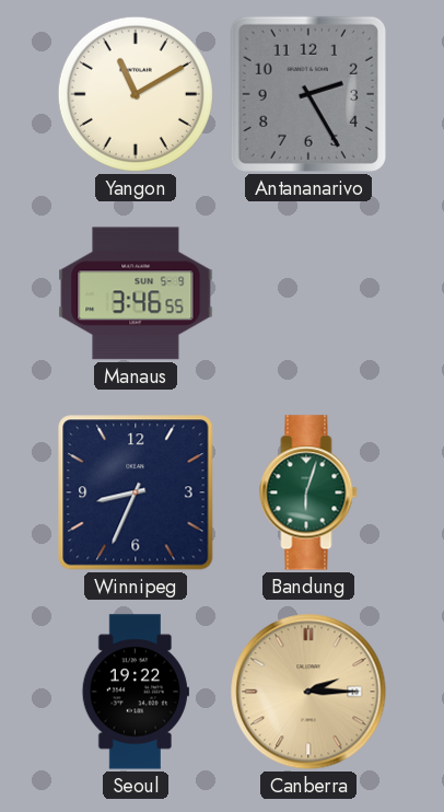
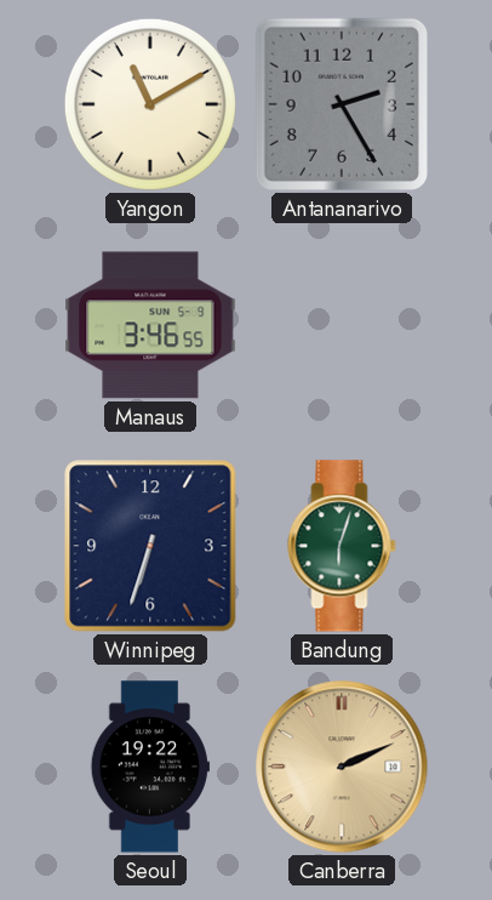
Winnipeg: 8:34 -> 6:33 (150, 546)
Canberra: 2:15 -> 2:11 (342, 767)
